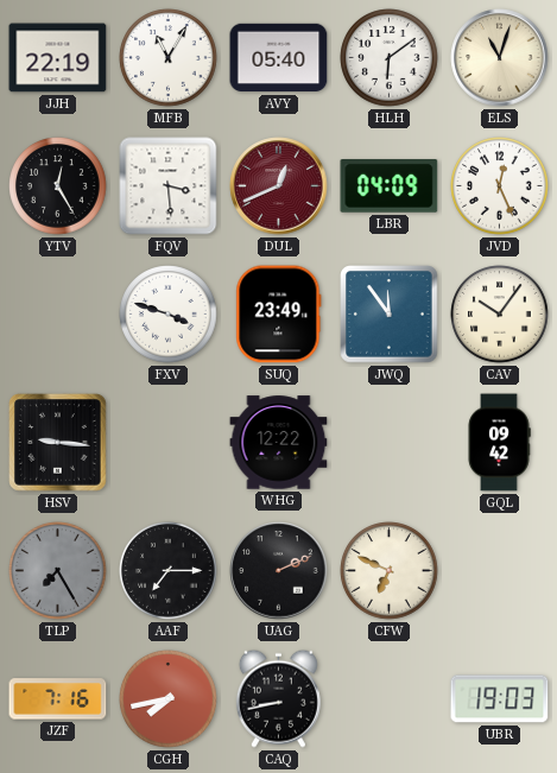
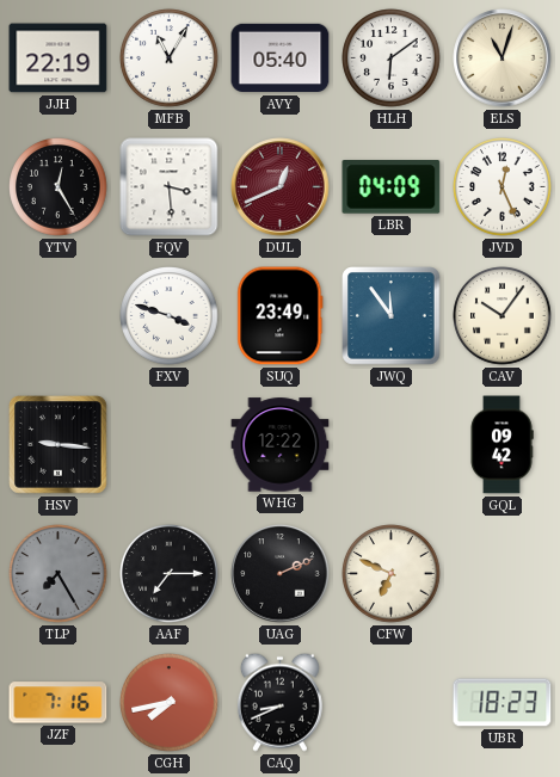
CAQ: 8:43 -> 8:41 (279, 702)
UBR: 19:03 -> 18:23 (503, 703)
